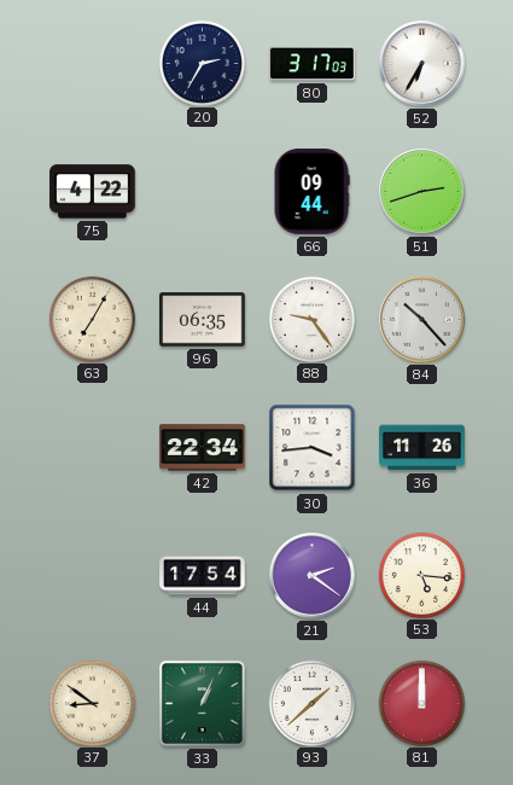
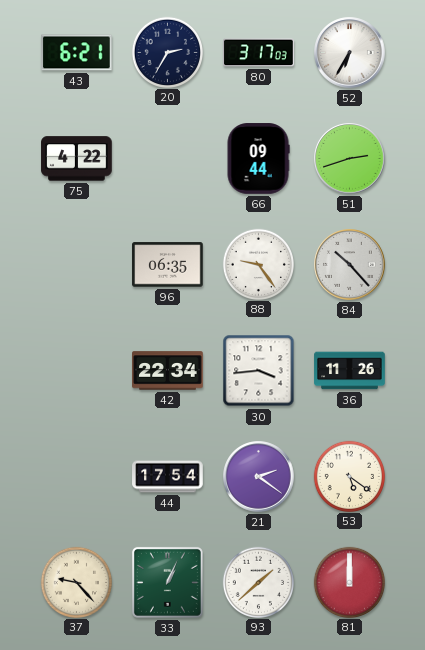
43: none -> 6:21 (77, 53)
63: 7:05 -> none (92, 319)
53: 5:16 -> 5:21 (349, 476)
37: 8:51 -> 9:23 (76, 582)
